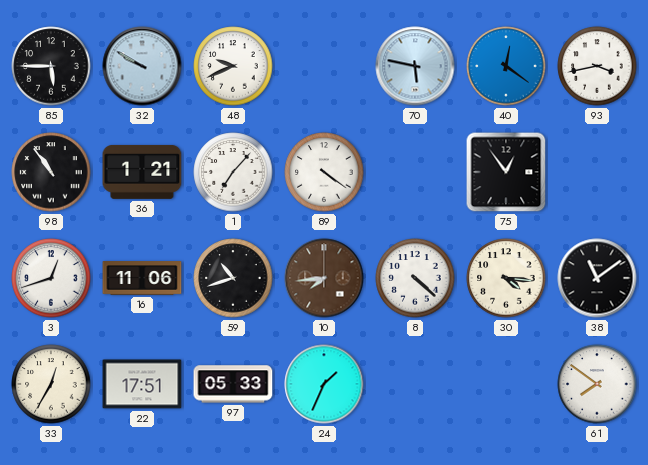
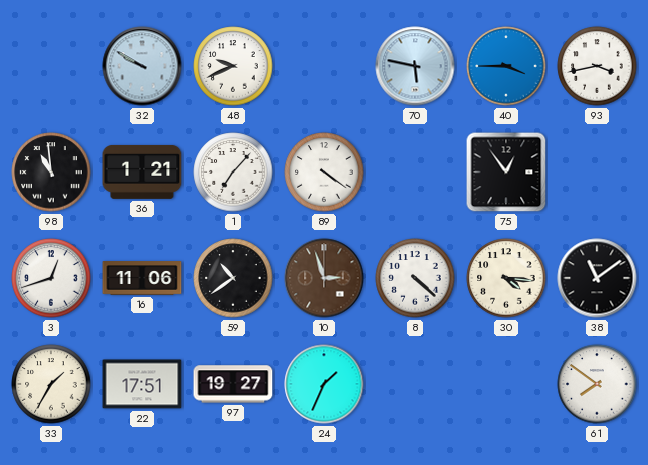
85: 5:45 -> none (51, 66)
40: 12:21 -> 3:45 (506, 66)
98: 10:54 -> 10:59 (51, 172)
59: 10:42 -> 10:39 (233, 278)
10: 7:44 -> 2:57 (324, 278)
33: 12:35 -> 1:35 (51, 384)
97: 05:33 -> 19:27 (233, 384)
